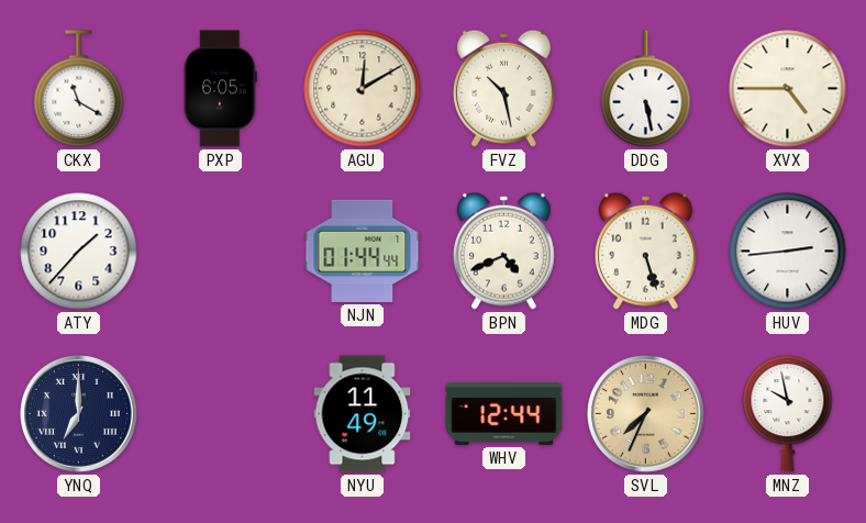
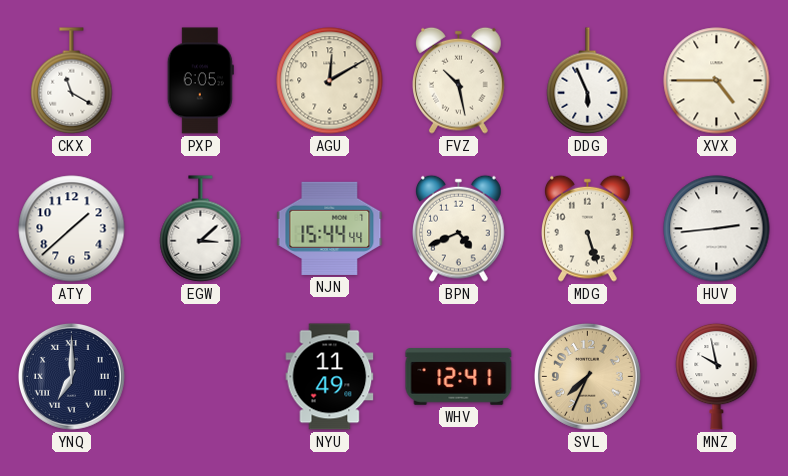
DDG: 5:28 -> 5:56 (588, 81)
ATY: 1:37 -> 1:38 (72, 229)
EGW: none -> 3:08 (201, 229)
NJN: 01:44 -> 15:44 (330, 228)
WHV: 12:44 -> 12:41 (459, 377)
